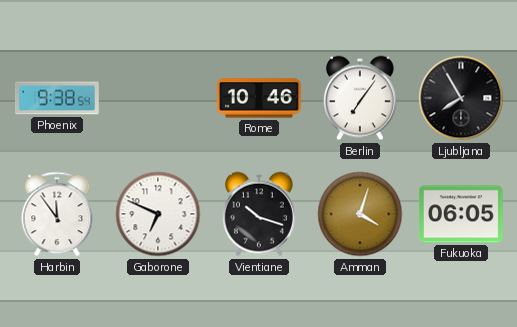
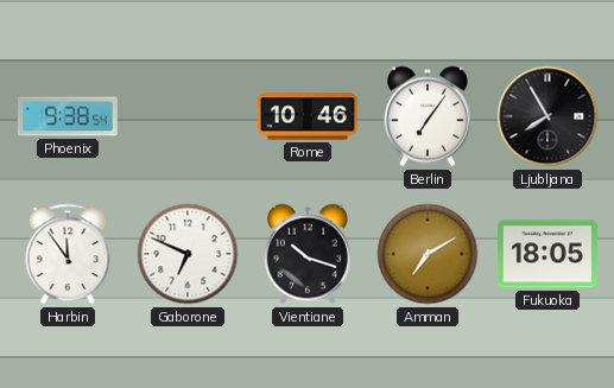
Amman: 4:03 -> 7:10 (428, 254)
Fukuoka: 06:05 -> 18:05 (547, 254)
